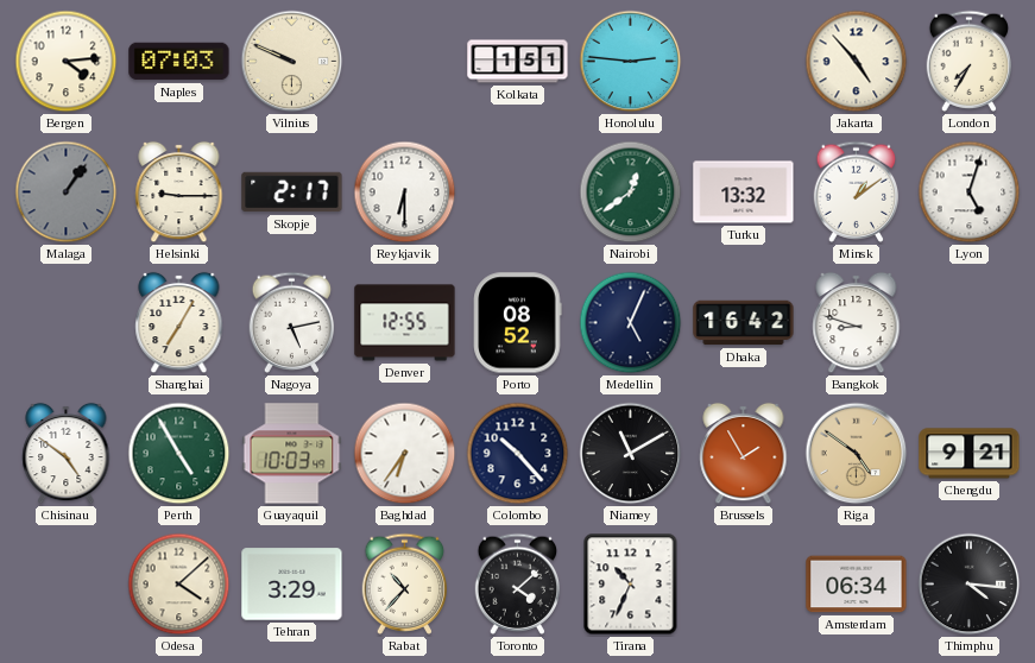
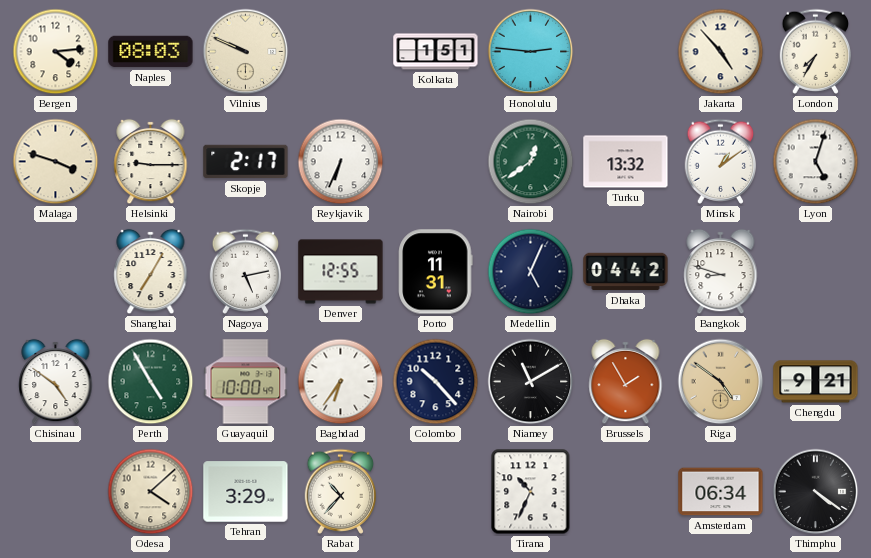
Naples: 07:03 -> 08:03 (151, 52)
Malaga: 1:06 -> 3:48 (56, 162)
Malaga dial: grey -> cream (56, 162)
Reykjavik: 6:30 -> 6:34 (341, 162)
Porto: 08:52 -> 11:31 (436, 272)
Dhaka: 16:42 -> 04:42 (626, 272)
Guayaquil: 10:03 -> 10:00 (246, 382)
Toronto: 4:08 -> none (518, 583)
Thimphu: 4:16 -> 4:21 (816, 492)
